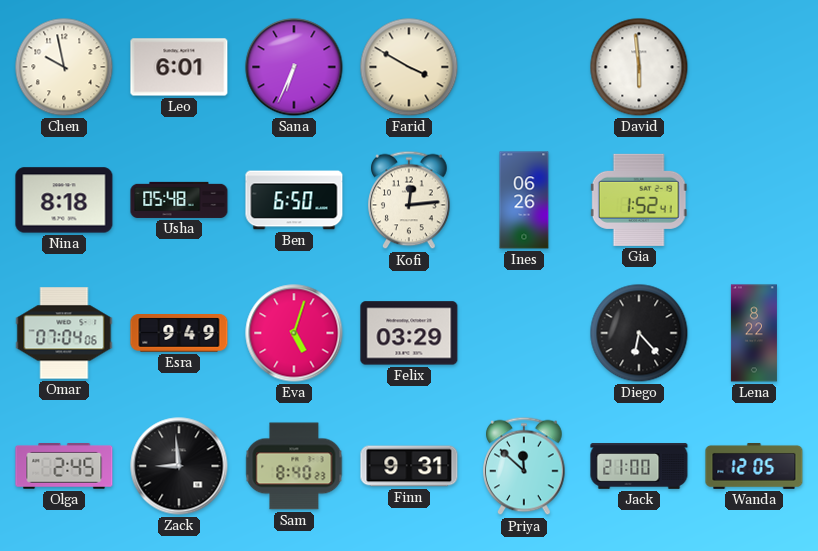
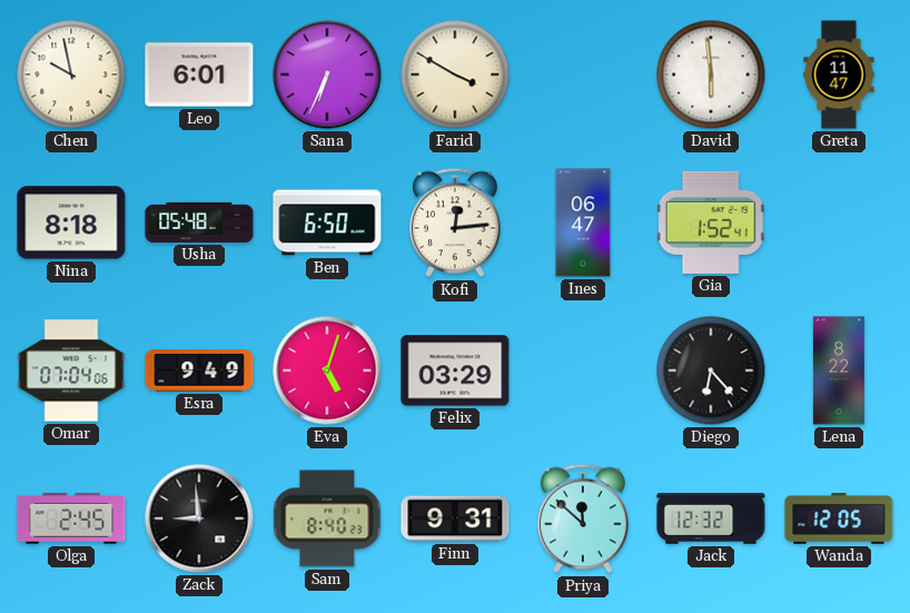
Greta: none -> 11:47 (839, 75)
Ines: 06:26 -> 06:47 (583, 223)
Jack: 21:00 -> 12:32 (711, 518)
